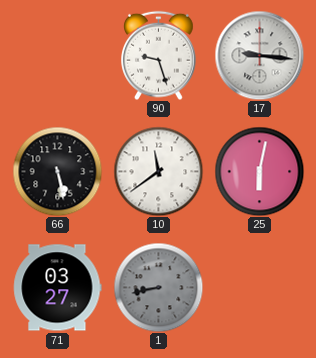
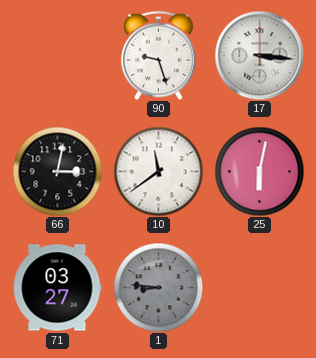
17: 9:16 -> 3:16 (259, 55)
66: 5:28 -> 3:02 (57, 171)
1: 8:43 -> 8:46 (158, 287)
